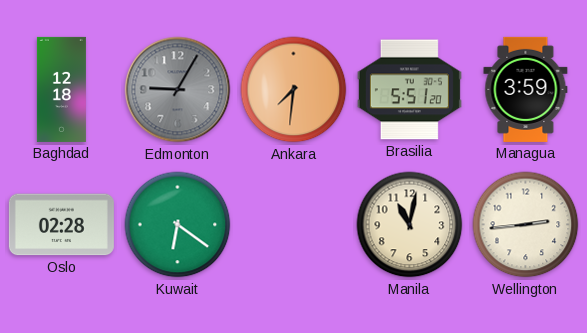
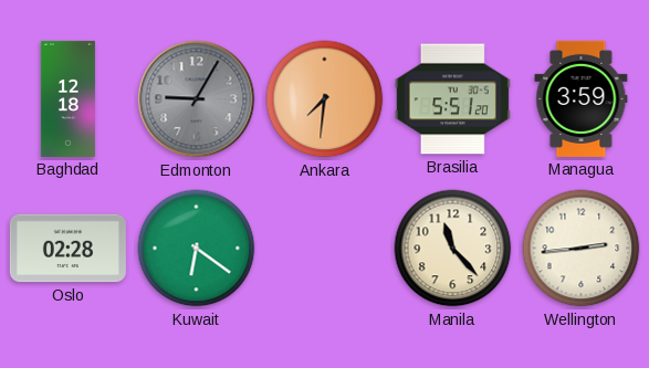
Manila: 11:02 -> 11:23 (453, 249)
